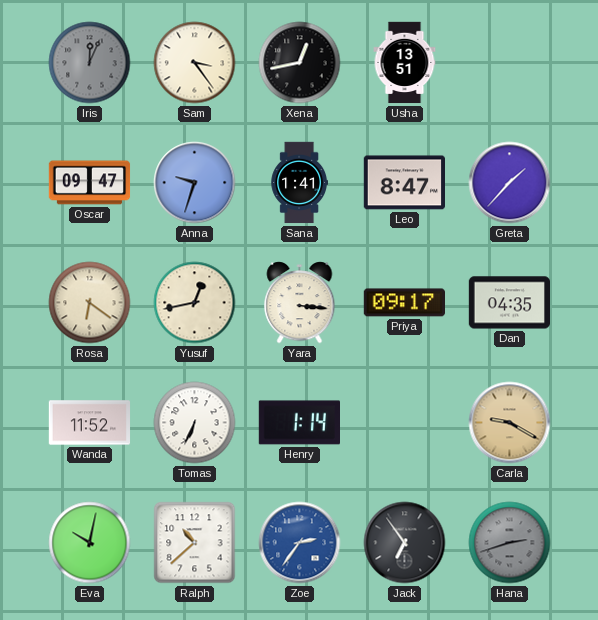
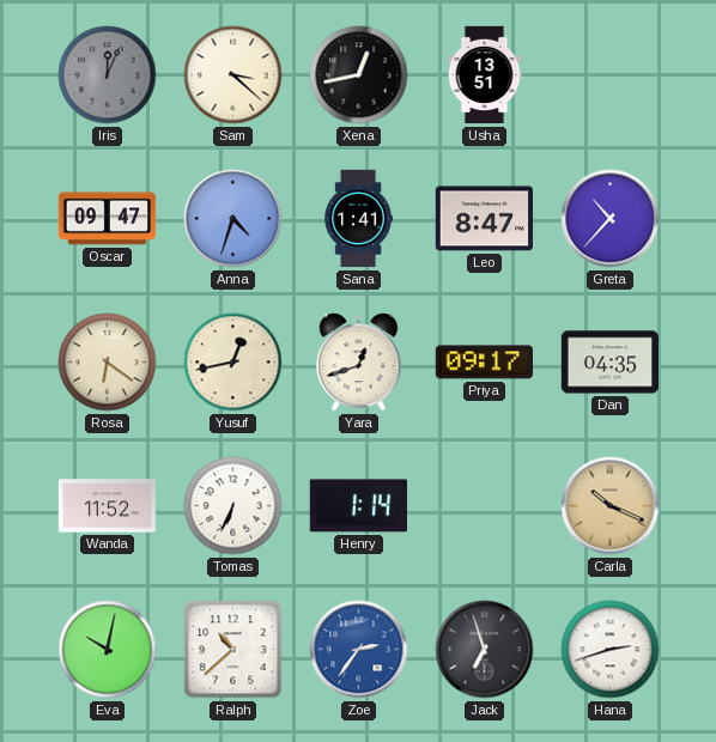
Sam: 3:24 -> 3:22 (233, 75)
Anna: 9:33 -> 4:33 (233, 219)
Greta: 1:37 -> 10:37 (611, 219)
Yara: 3:16 -> 12:42 (359, 363)
Carla: 9:20 -> 10:19 (611, 506)
Jack: 6:54 -> 6:57 (485, 650)
Hana dial: grey -> white (611, 650)
